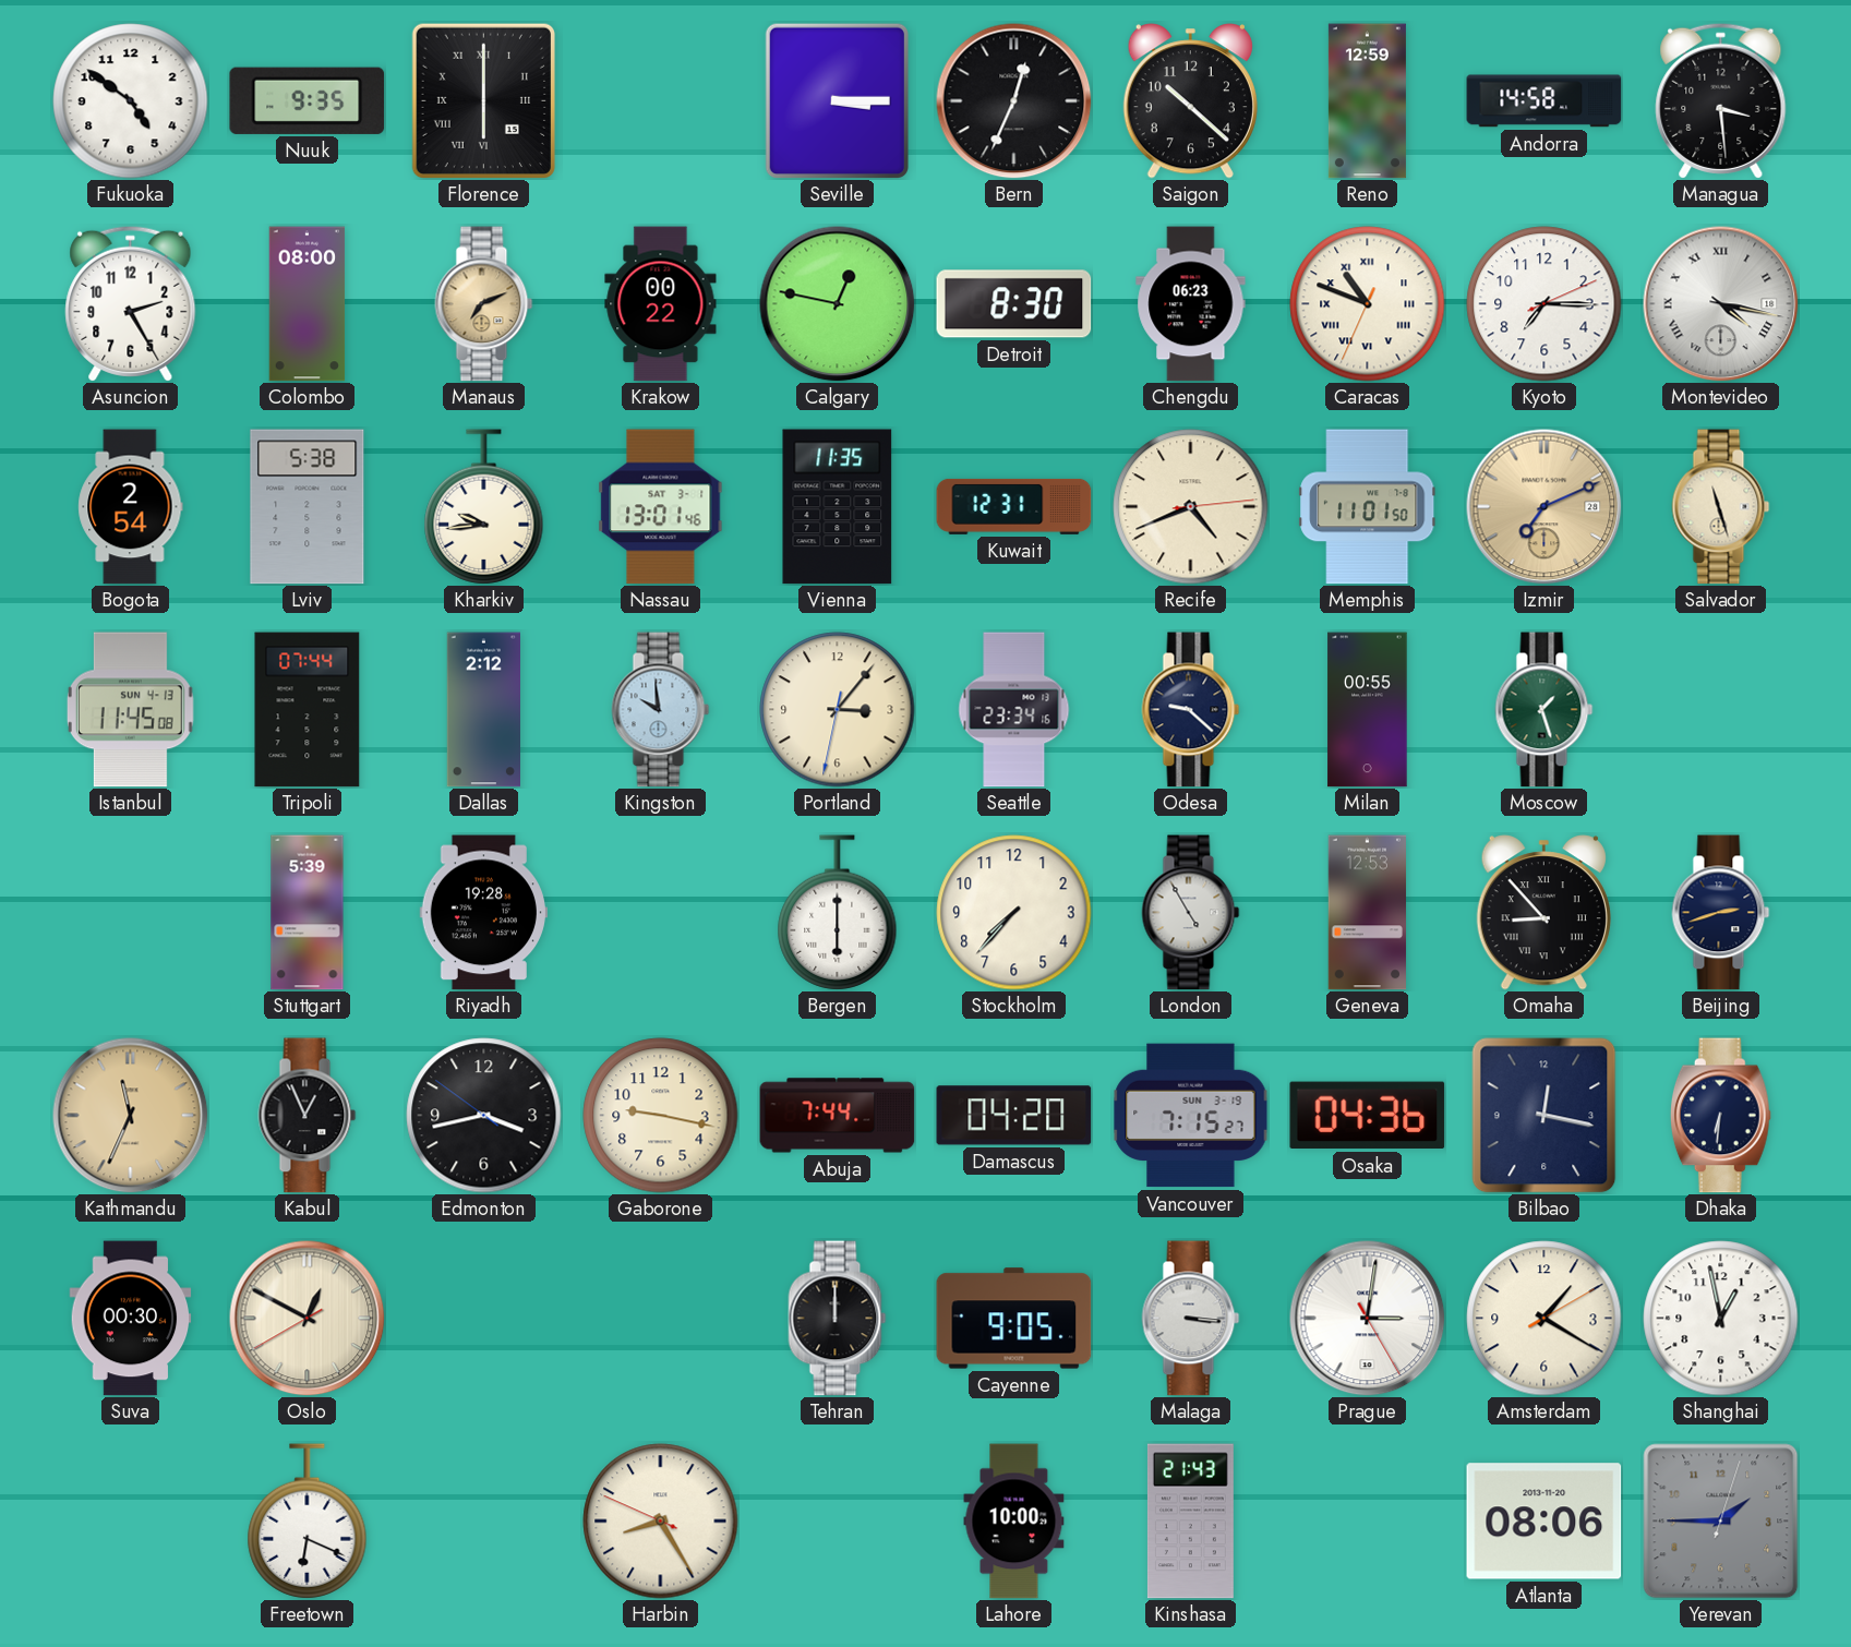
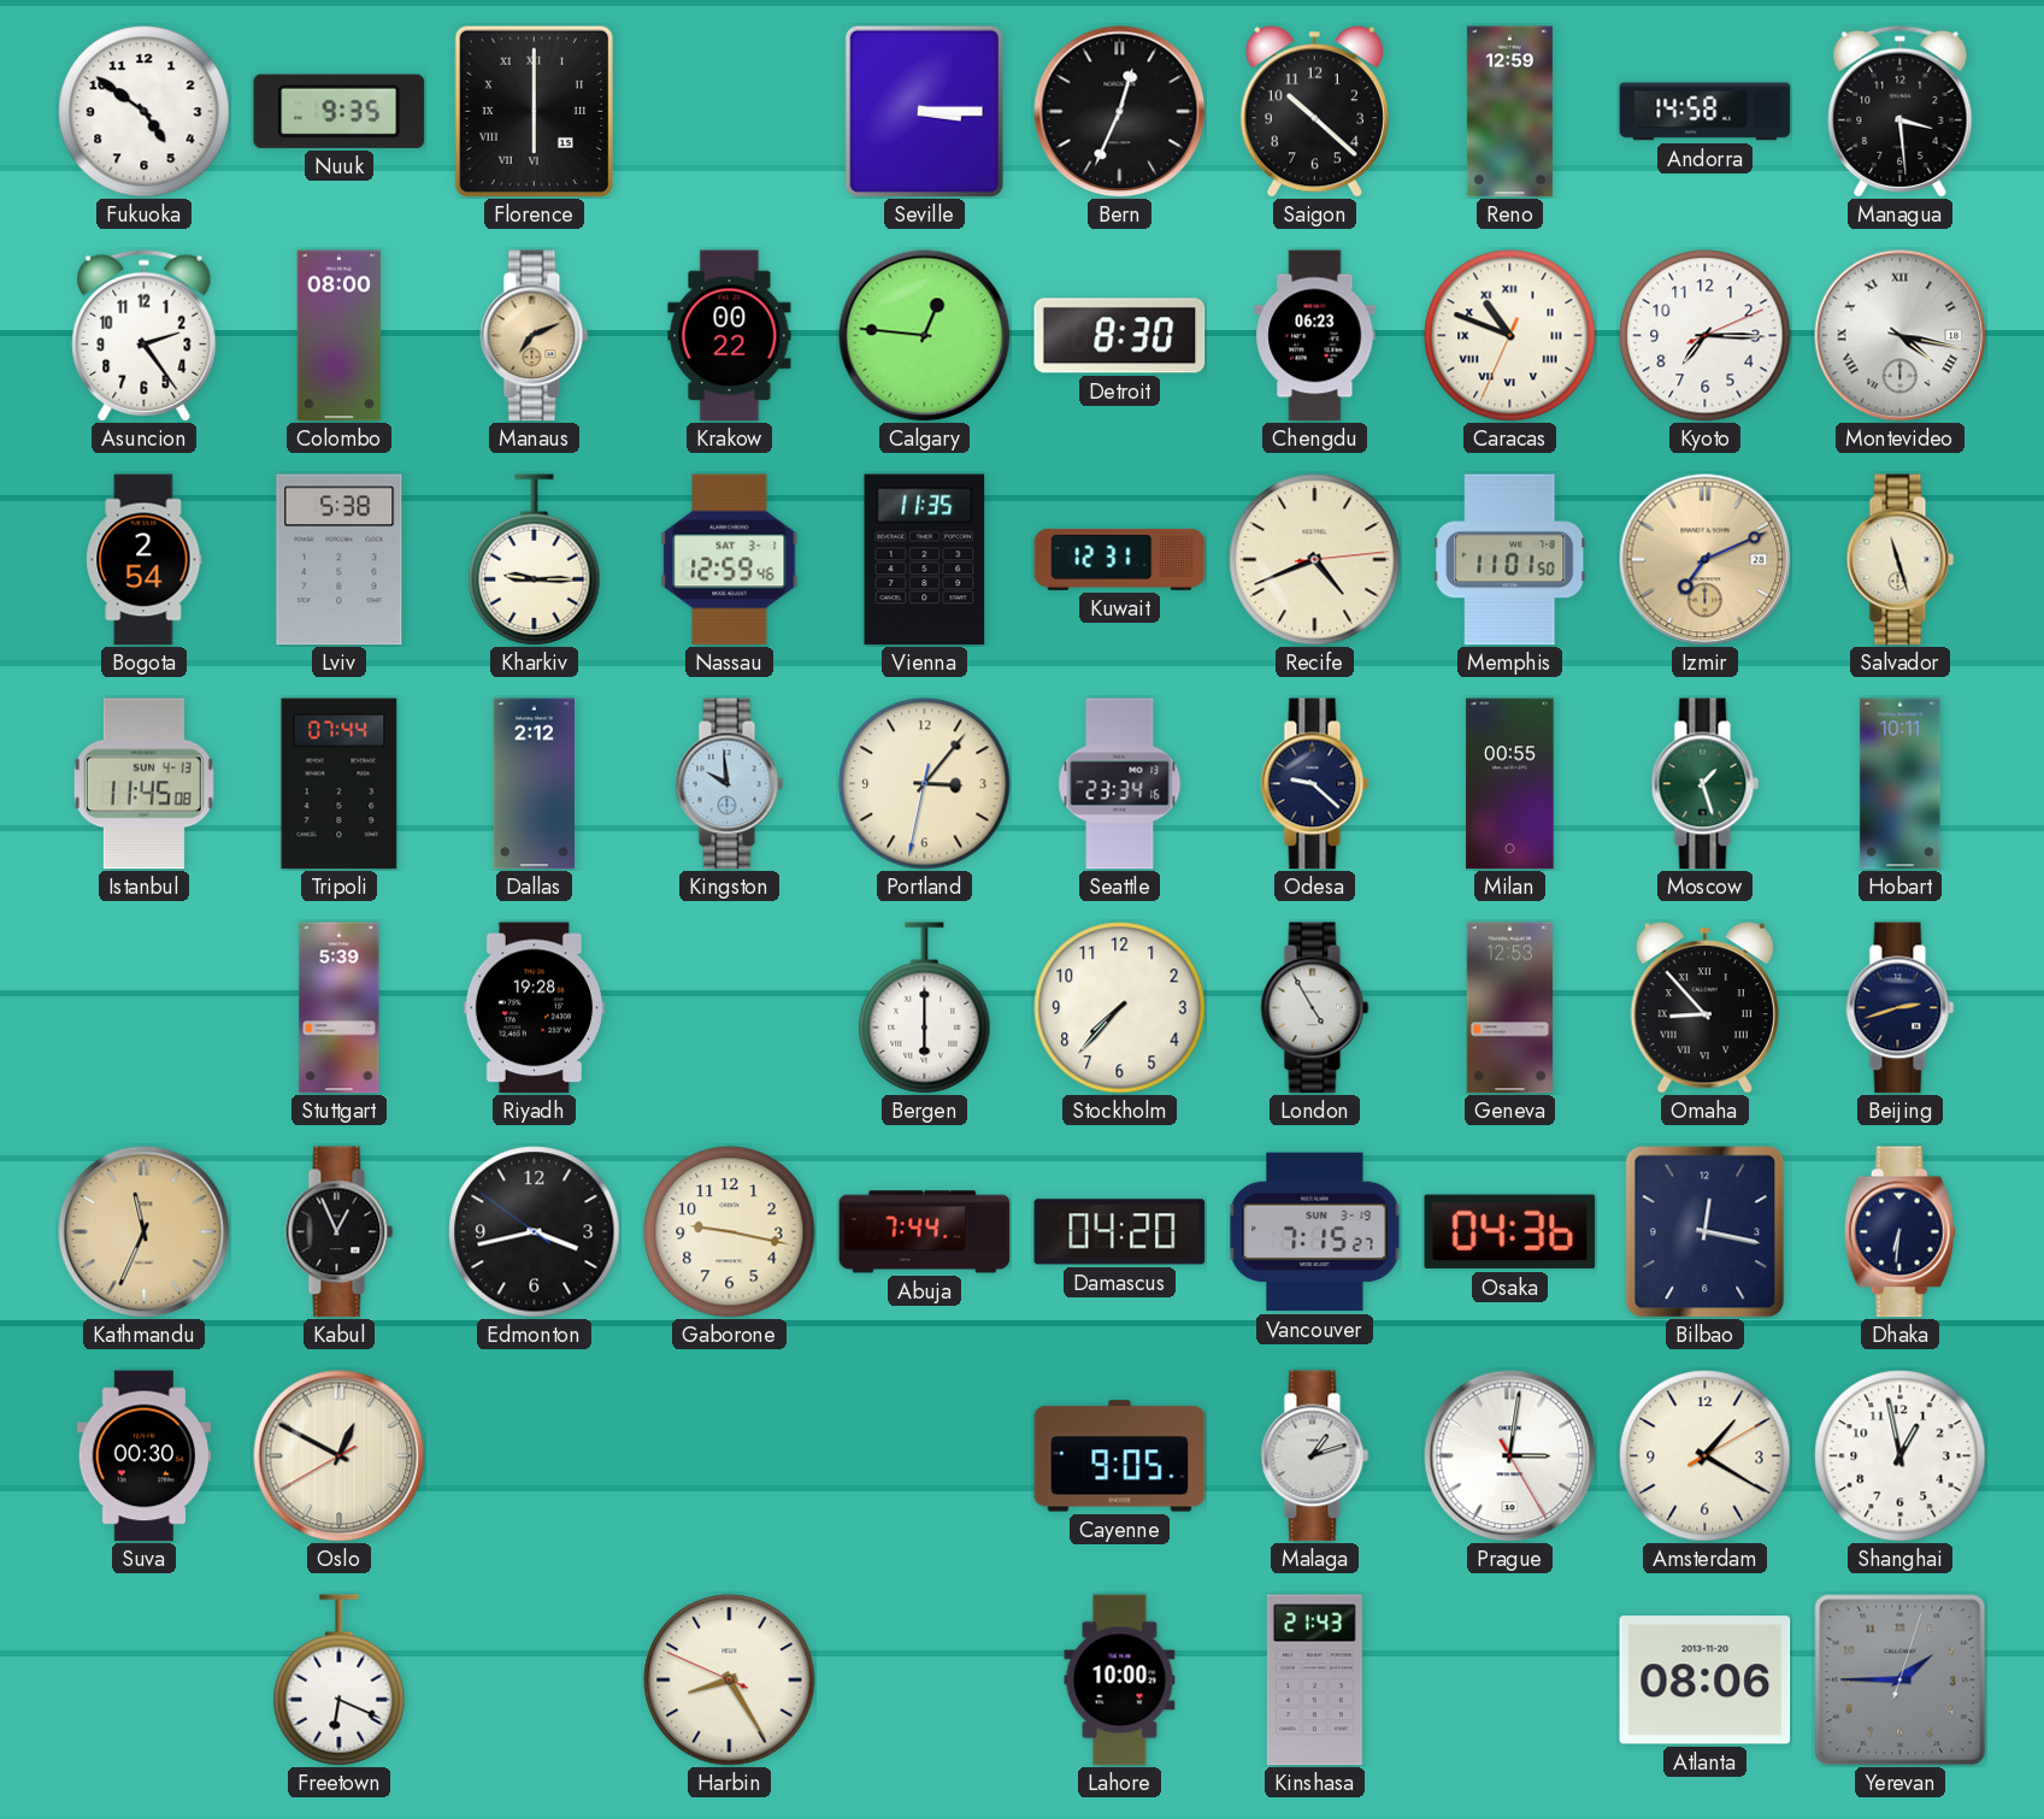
Asuncion: 2:25 -> 2:24 (145, 335)
Calgary: 12:47 -> 12:46 (925, 336)
Kharkiv: 9:44 -> 9:15 (535, 560)
Nassau: 13:01 -> 12:59 (730, 560)
Hobart: none -> 10:11 (1901, 784)
Tehran: 12:00 -> none (838, 1319)
Malaga: 3:16 -> 1:12 (1315, 1456)
